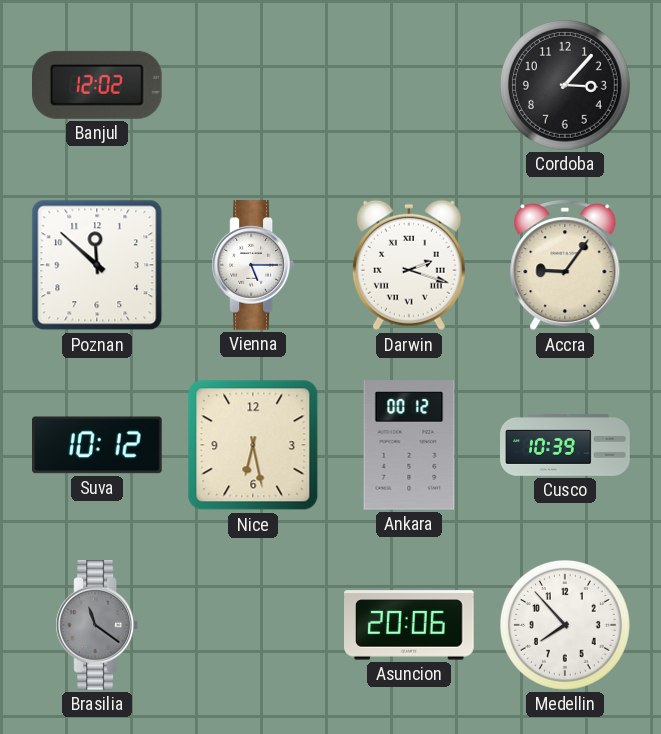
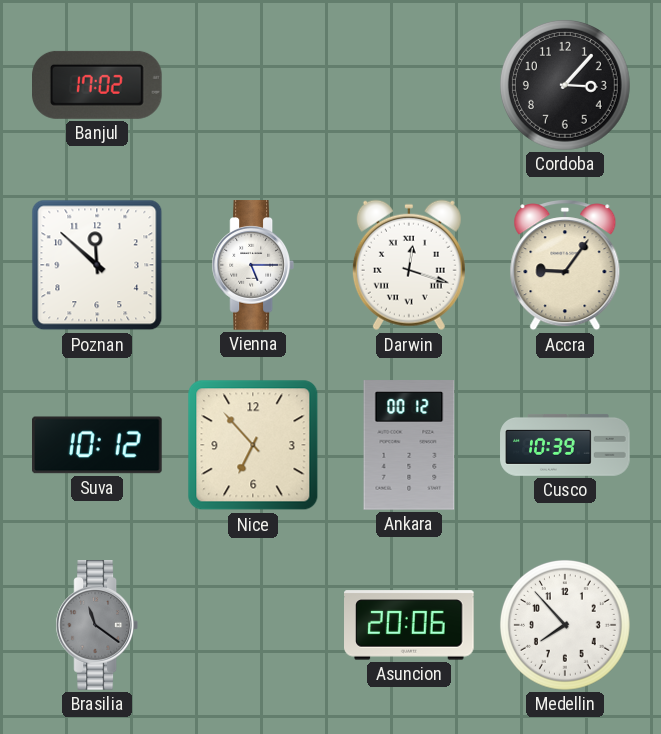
Banjul: 12:02 -> 17:02 (98, 85)
Darwin: 2:18 -> 12:18 (409, 265)
Nice: 6:28 -> 6:53 (253, 445)
